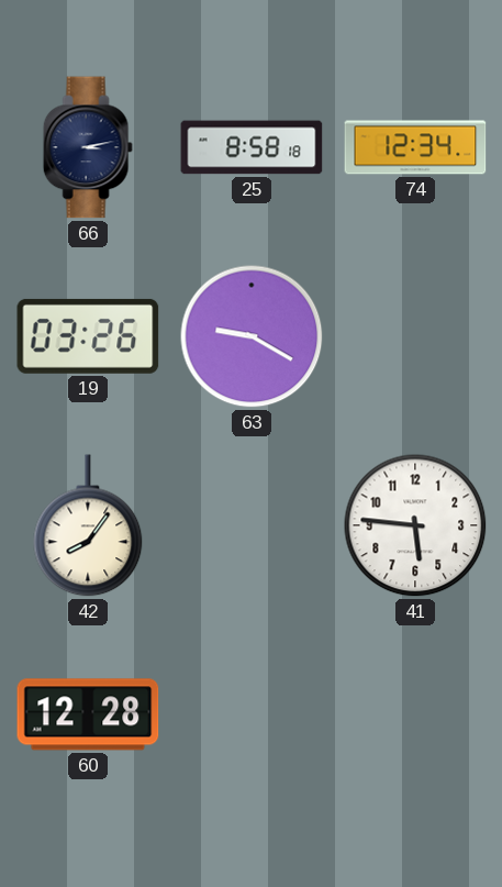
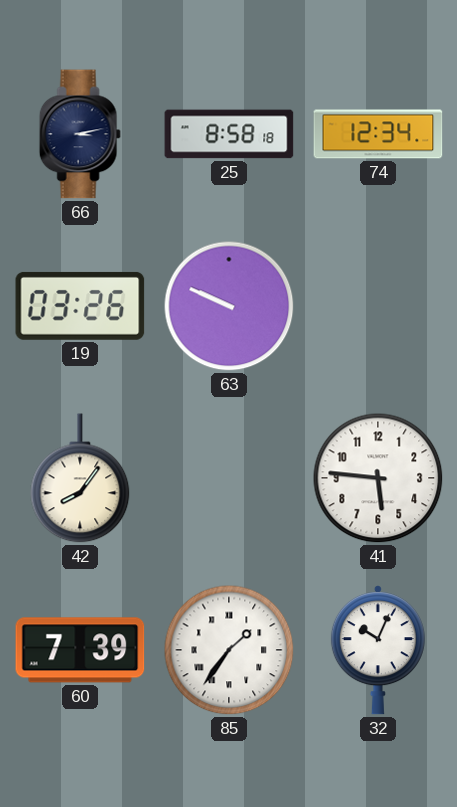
63: 9:20 -> 9:49 (229, 306)
60: 12:28 -> 7:39 (80, 650)
85: none -> 1:36 (229, 650)
32: none -> 10:04 (378, 650)
